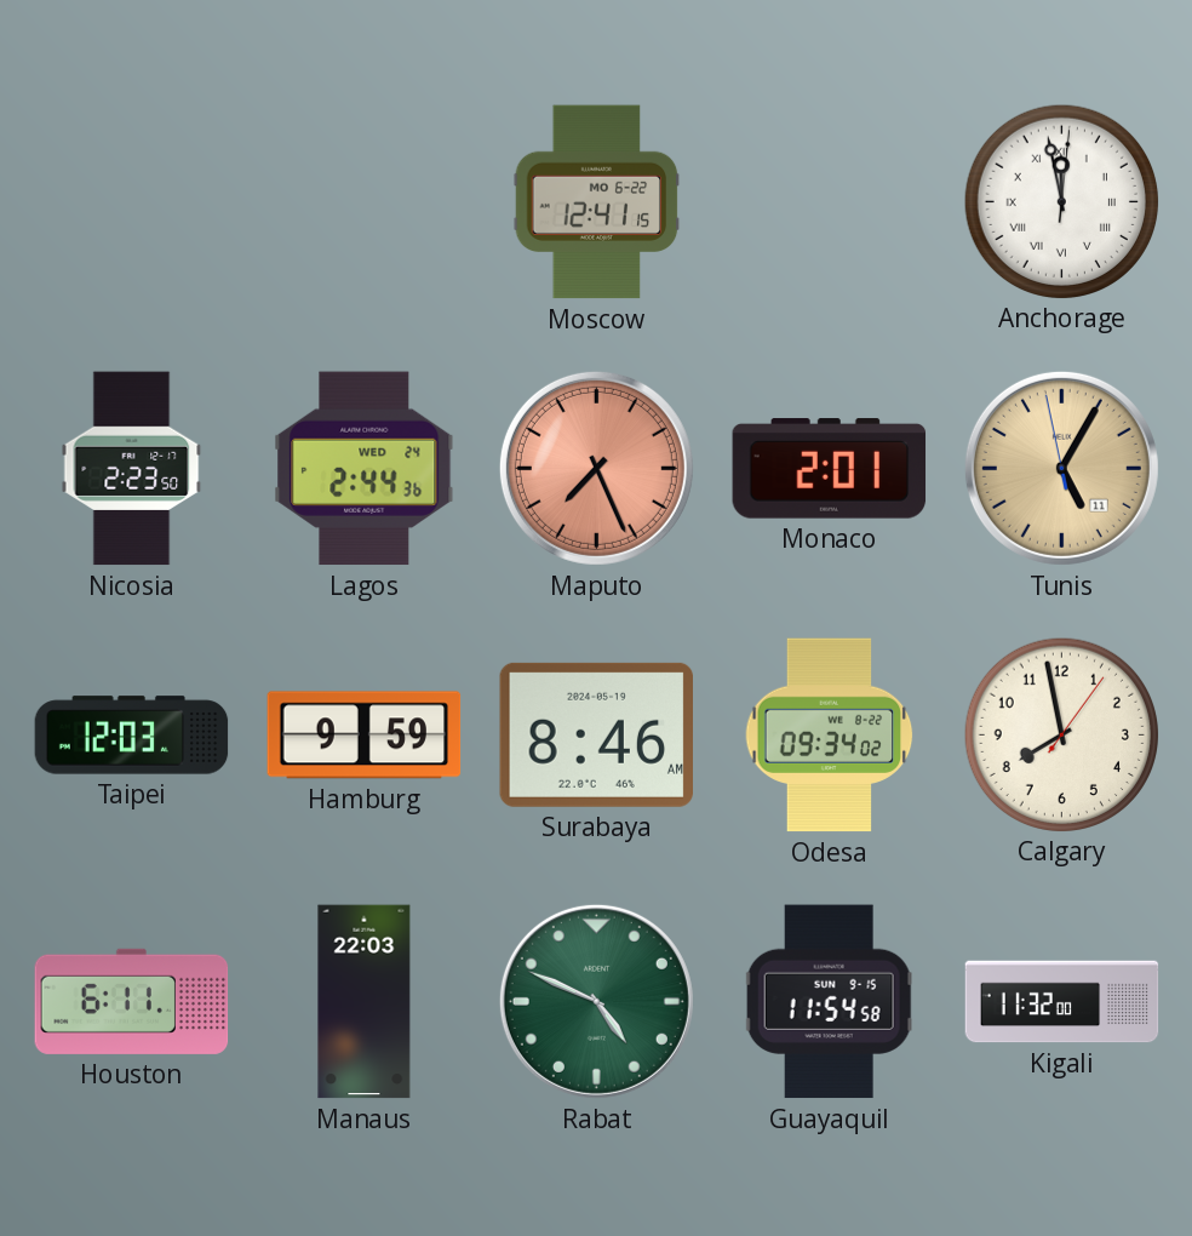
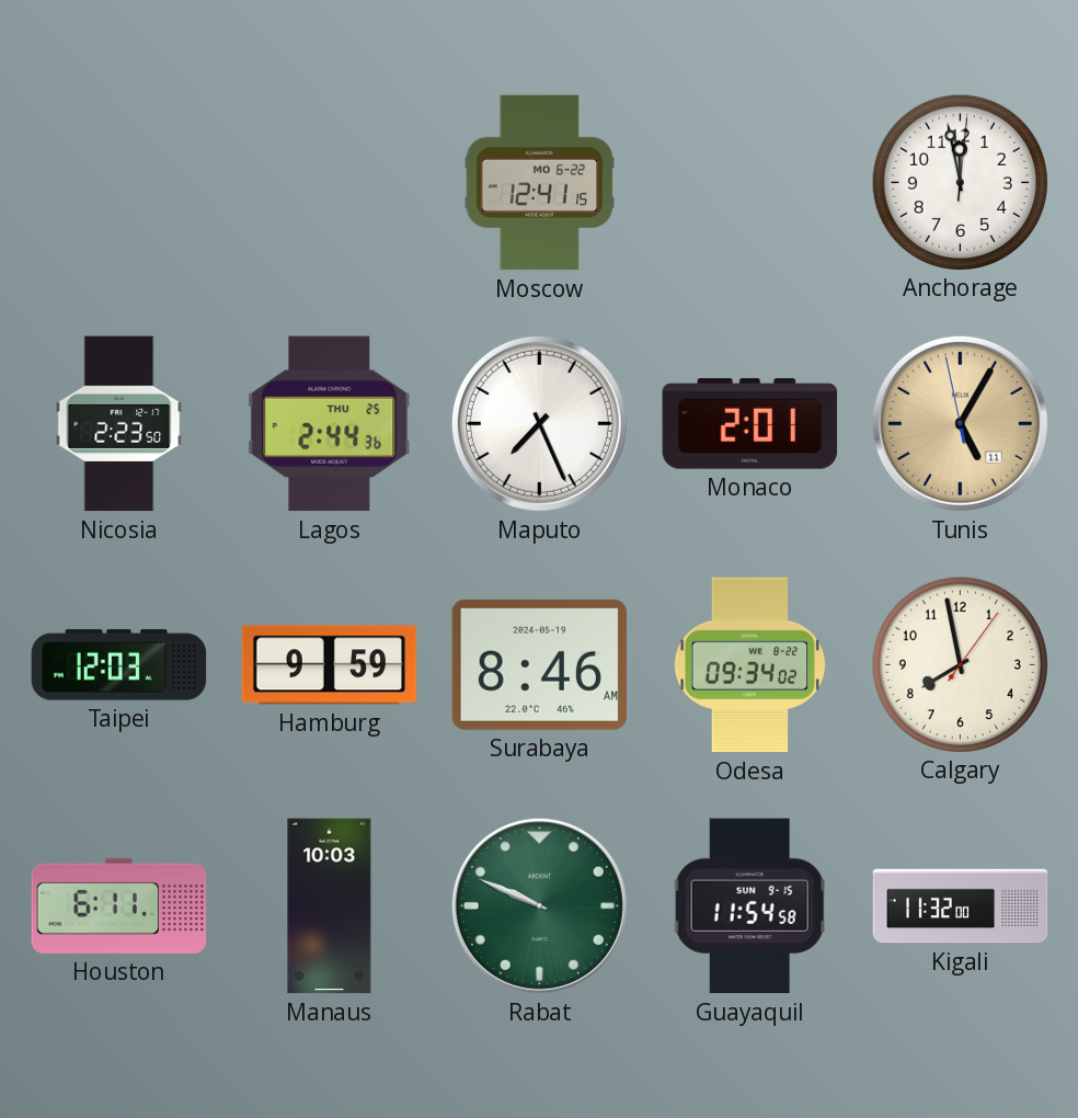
Anchorage numerals: Roman -> Arabic (960, 182)
Lagos date: WED 24 -> THU 25 (330, 424)
Maputo dial: salmon -> white (539, 423)
Manaus: 22:03 -> 10:03 (330, 906)
Rabat: 4:49 -> 9:49 (539, 905)
